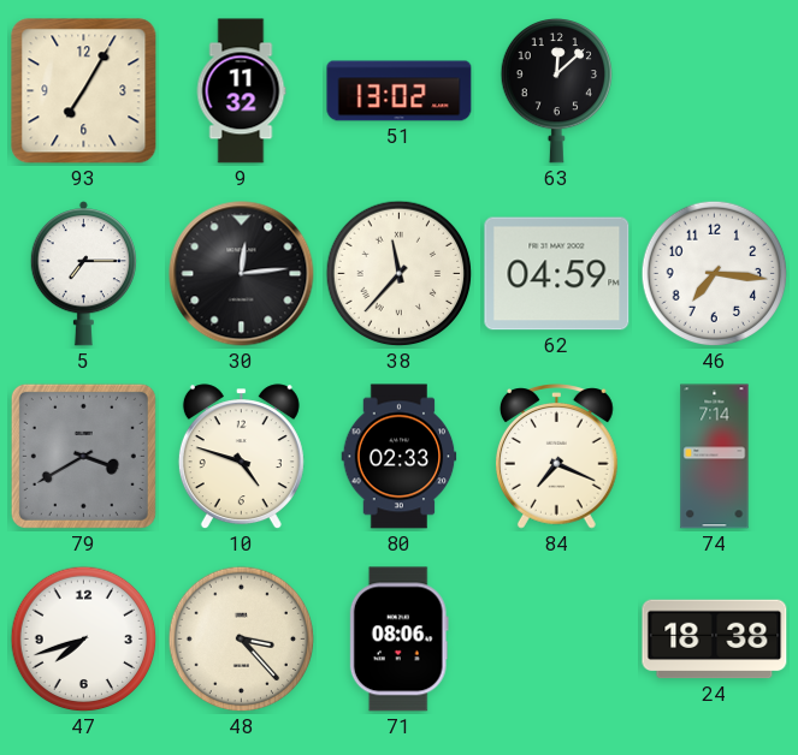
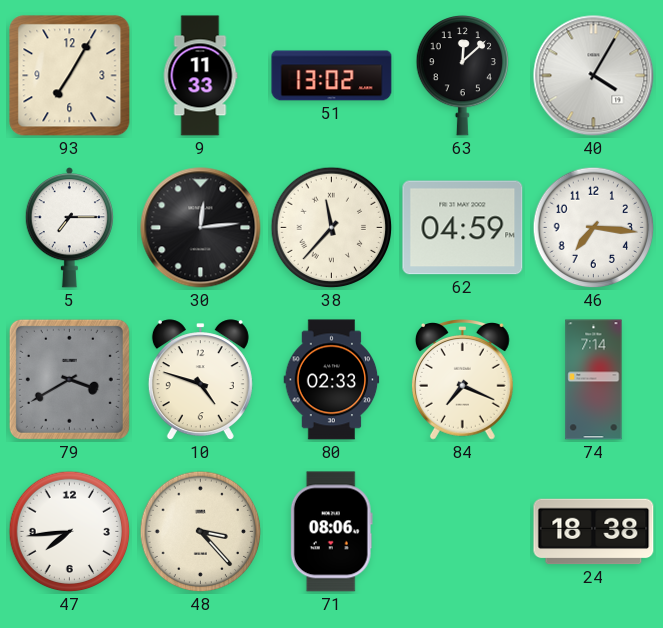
9: 11:32 -> 11:33 (200, 76)
40: none -> 4:05 (594, 76)
47: 7:42 -> 7:44 (70, 532)
